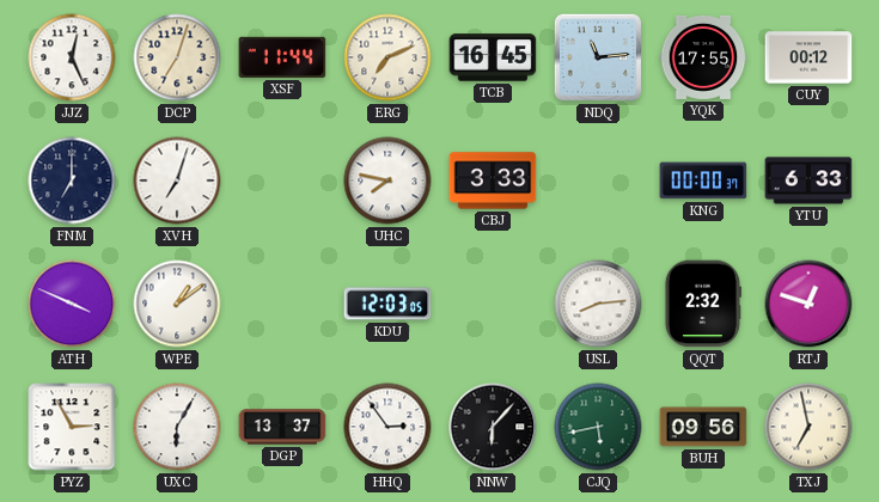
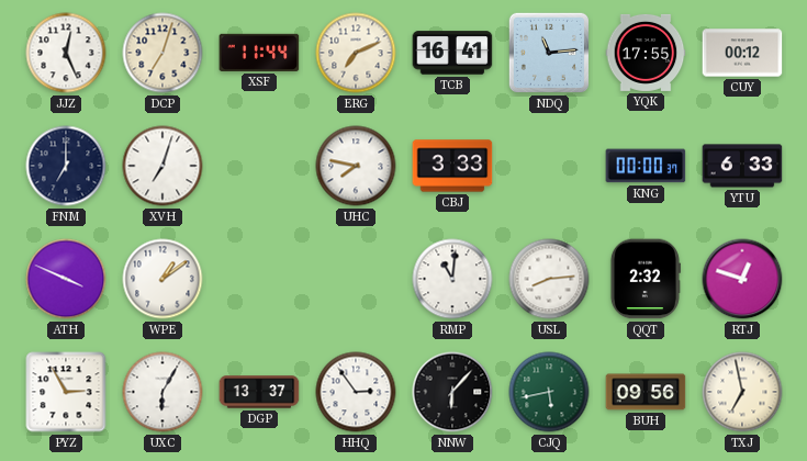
TCB: 16:45 -> 16:41 (452, 53)
KDU: 12:03 -> none (387, 304)
RMP: none -> 11:01 (452, 279)
